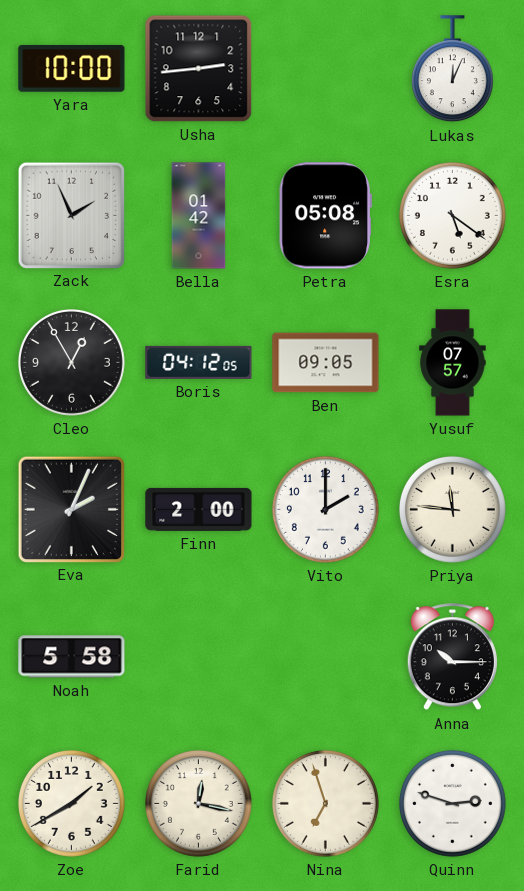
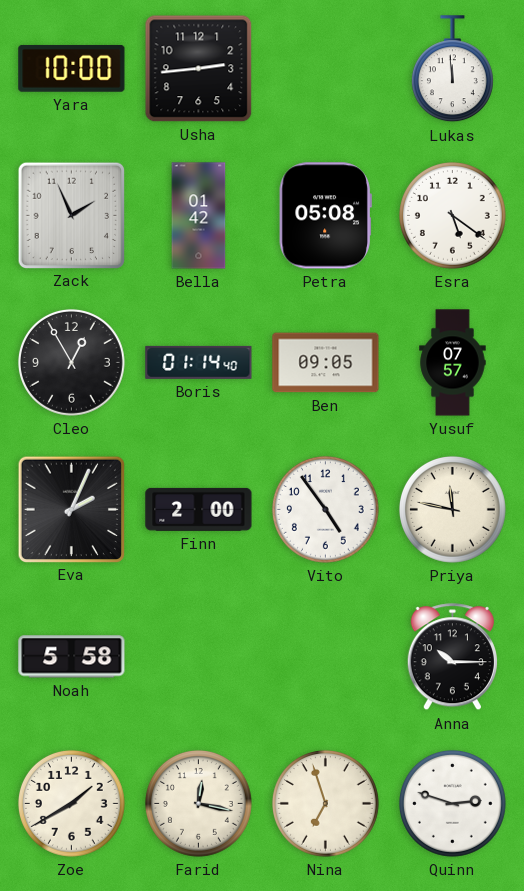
Lukas: 12:04 -> 11:59 (452, 69)
Boris: 04:12 -> 01:14 (199, 362)
Vito: 2:00 -> 4:54 (325, 509)
Priya: 11:46 -> 11:47 (452, 509)
